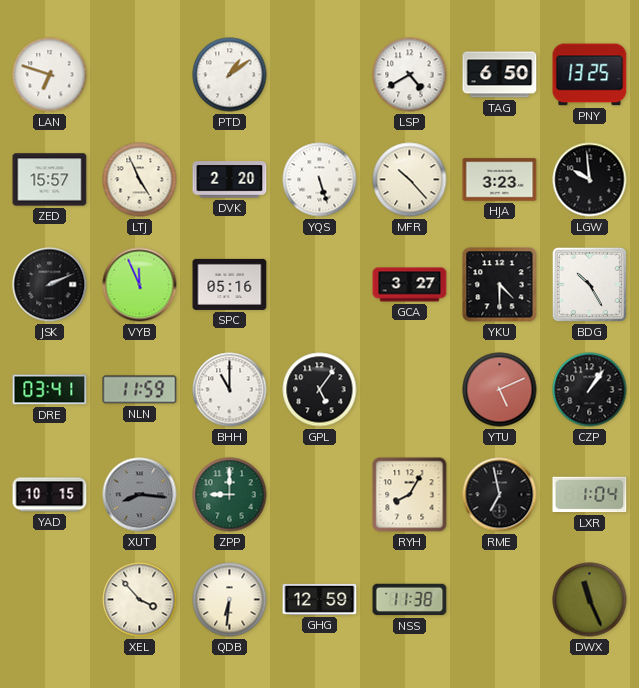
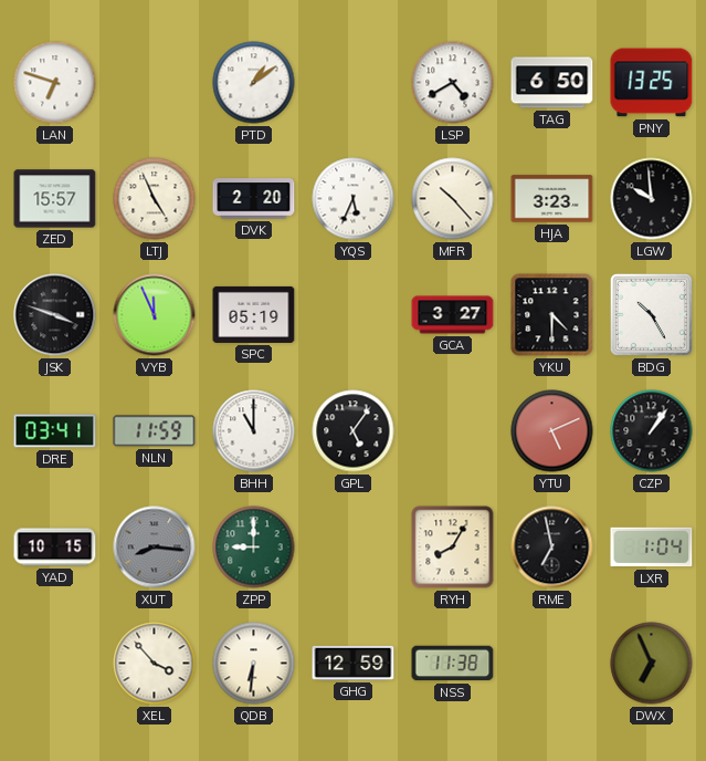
YQS: 5:27 -> 5:34 (354, 199)
JSK: 2:11 -> 3:48 (55, 315)
SPC: 05:16 -> 05:19 (254, 314)
DWX: 11:26 -> 6:56 (652, 664)
